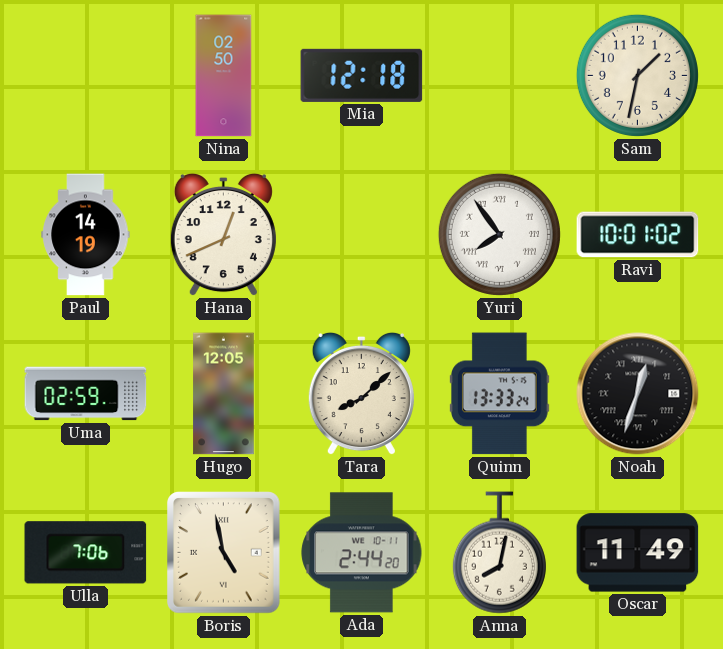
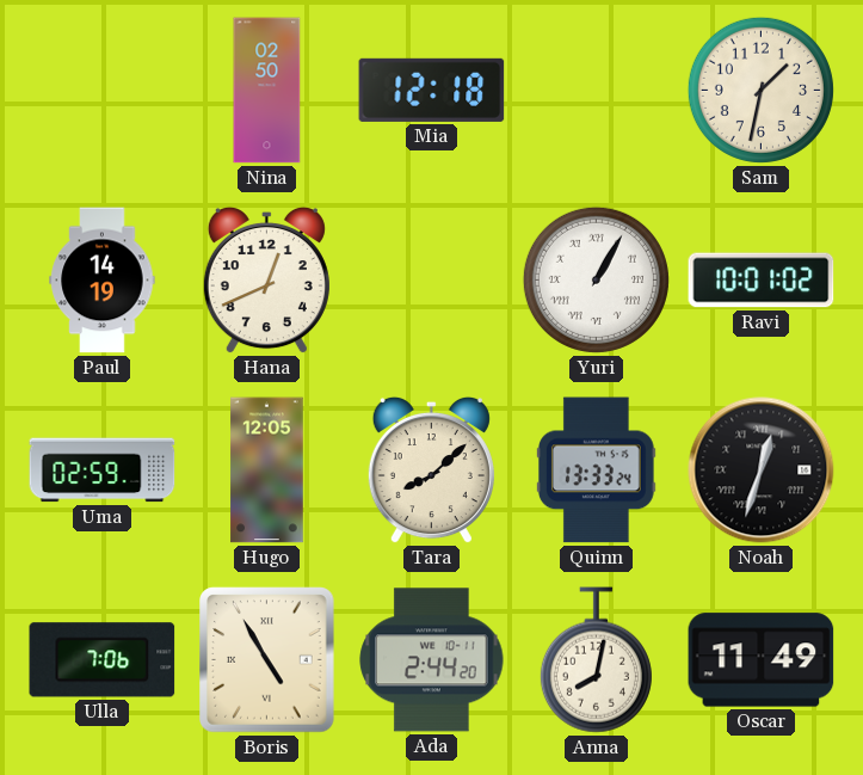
Yuri: 7:54 -> 1:05 (596, 279)
Boris: 4:58 -> 4:55 (267, 660)
